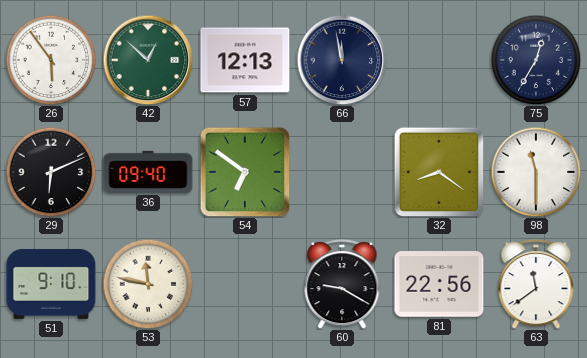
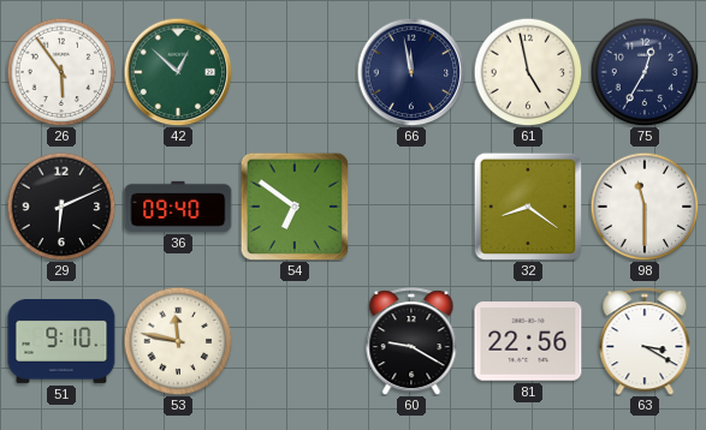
57: 12:13 -> none (245, 60)
61: none -> 4:58 (528, 72)
63: 11:39 -> 3:20 (645, 341)
